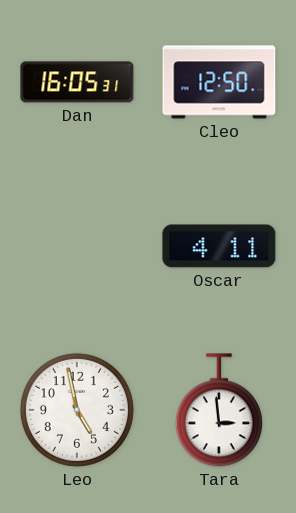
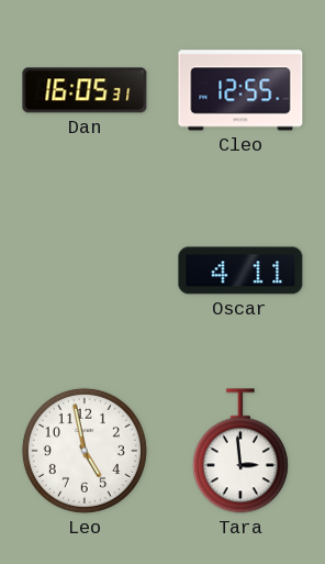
Cleo: 12:50 -> 12:55 (240, 90)
